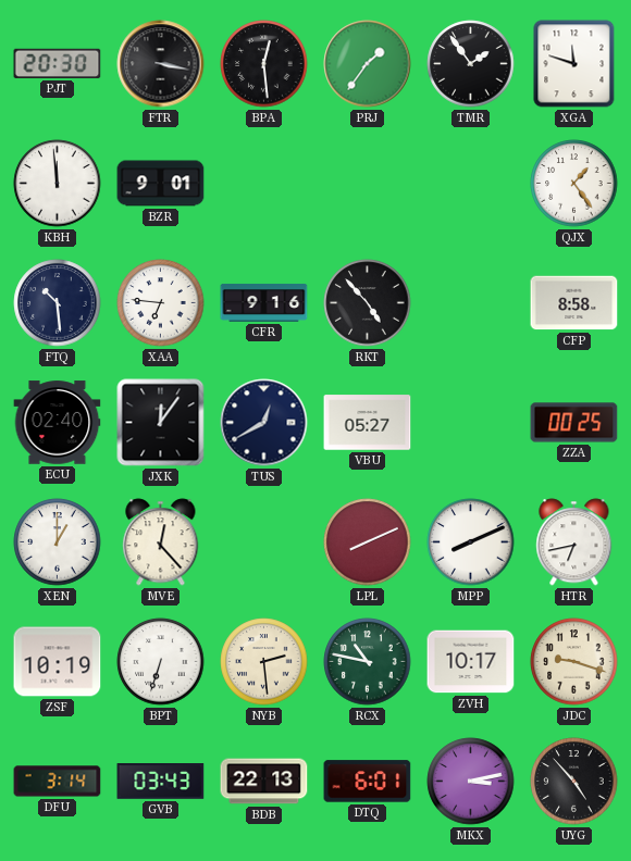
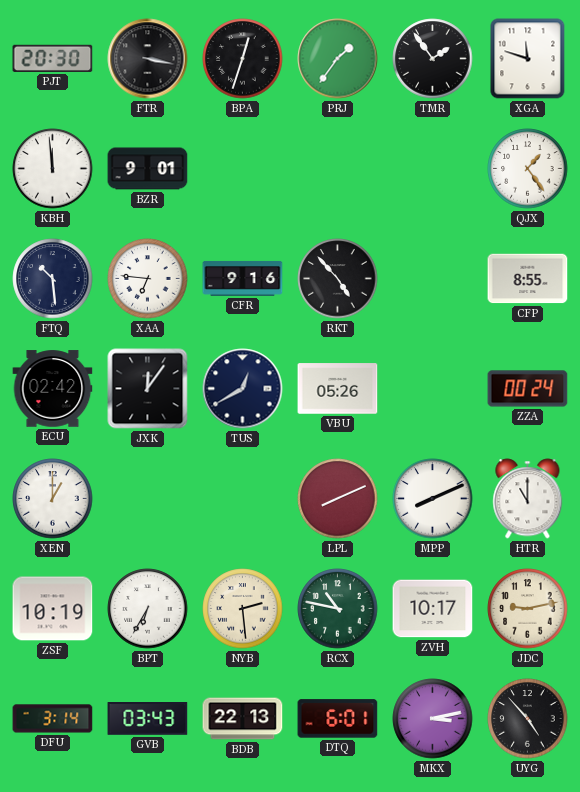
BPA: 12:29 -> 12:33 (243, 59)
CFP: 8:58 -> 8:55 (528, 279)
ECU: 02:40 -> 02:42 (53, 389)
VBU: 05:27 -> 05:26 (338, 389)
ZZA: 00:25 -> 00:24 (528, 389)
MVE: 12:23 -> none (161, 542)
HTR: 6:43 -> 11:00 (528, 499)
BPT: 6:33 -> 6:35 (148, 609)
JDC: 9:18 -> 9:13 (528, 609)
